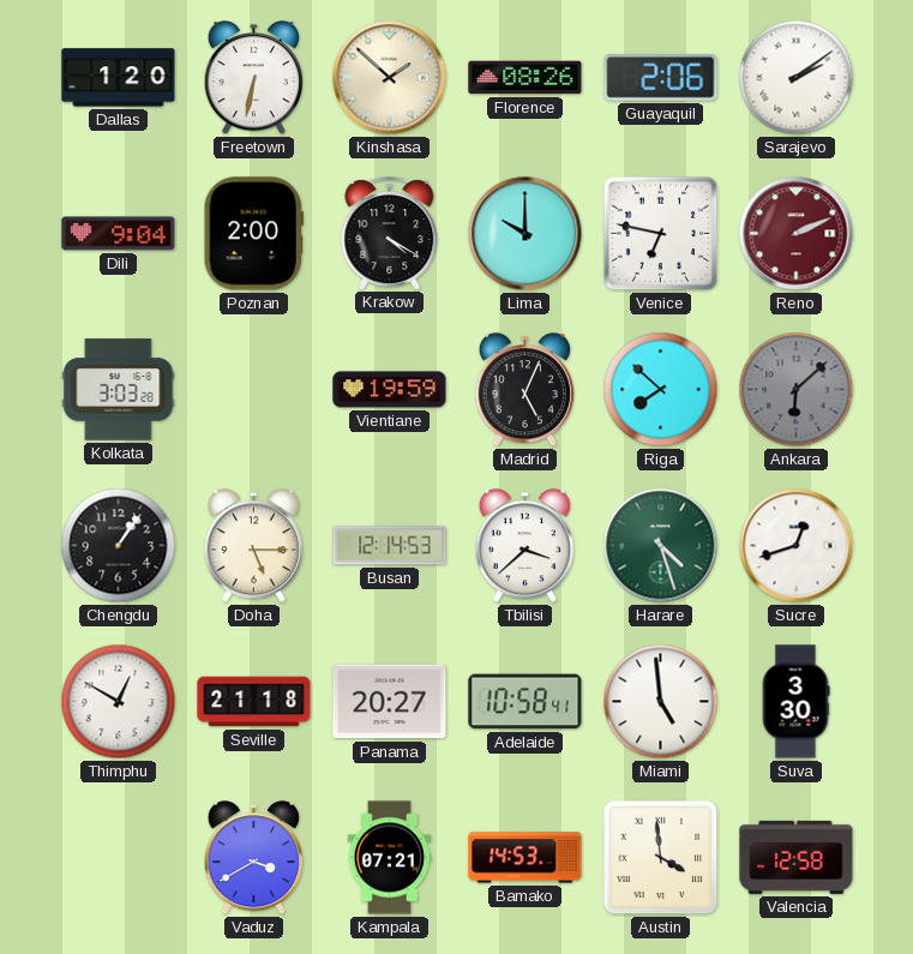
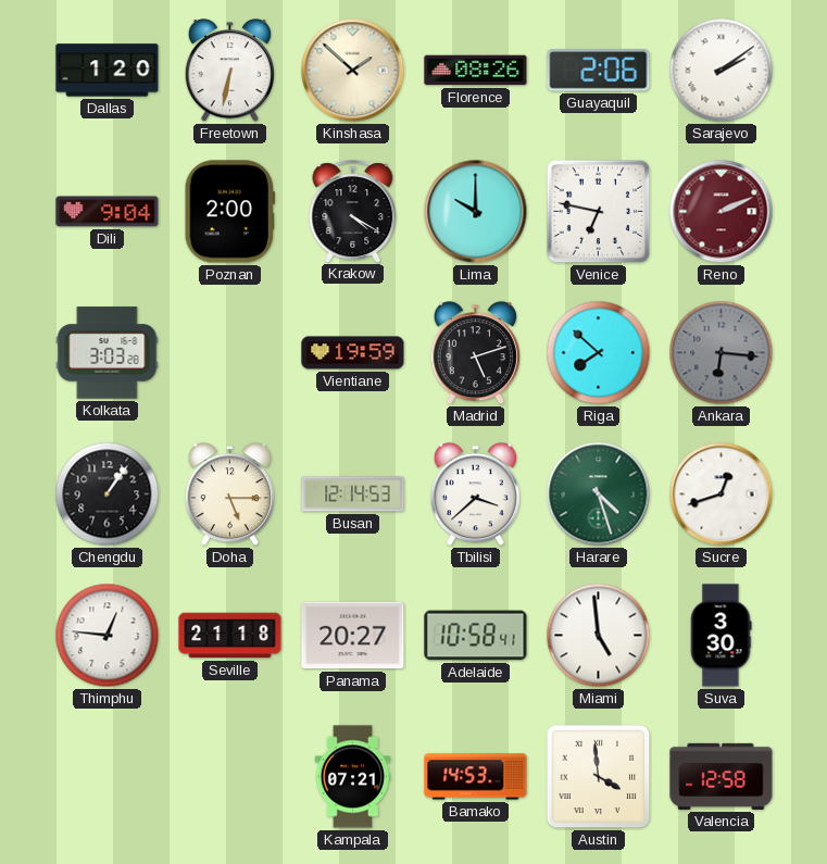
Madrid: 5:04 -> 5:12 (475, 353)
Ankara: 6:08 -> 6:16 (722, 353)
Thimphu: 12:50 -> 12:46 (108, 636)
Vaduz: 3:40 -> none (253, 858)
